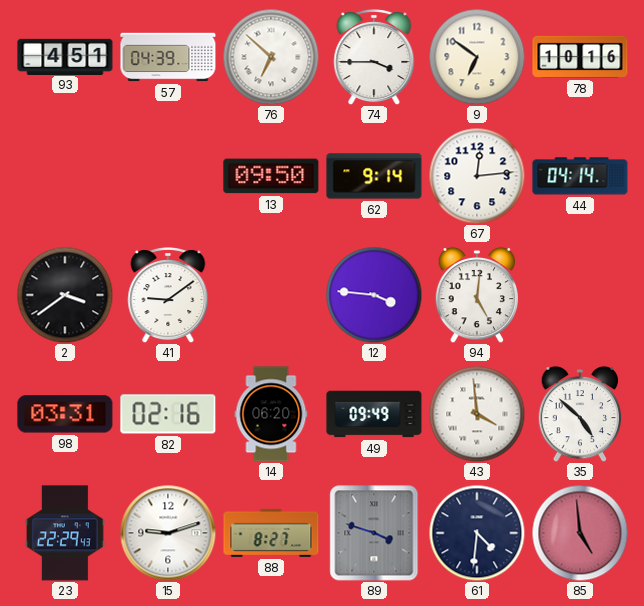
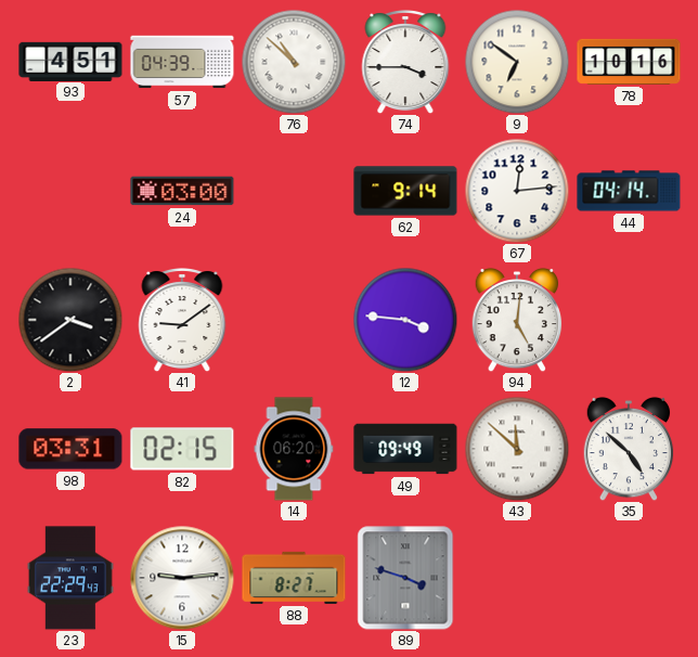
76: 6:52 -> 10:52 (294, 62)
24: none -> 03:00 (182, 191)
13: 09:50 -> none (271, 176)
82: 02:16 -> 02:15 (182, 449)
43: 3:59 -> 11:52 (517, 449)
15: 9:12 -> 9:14 (182, 578)
61: 4:31 -> none (477, 533)
85: 4:59 -> none (580, 533)
